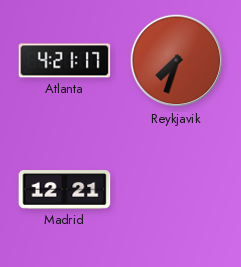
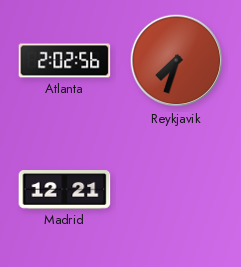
Atlanta: 4:21 -> 2:02 (65, 61)
